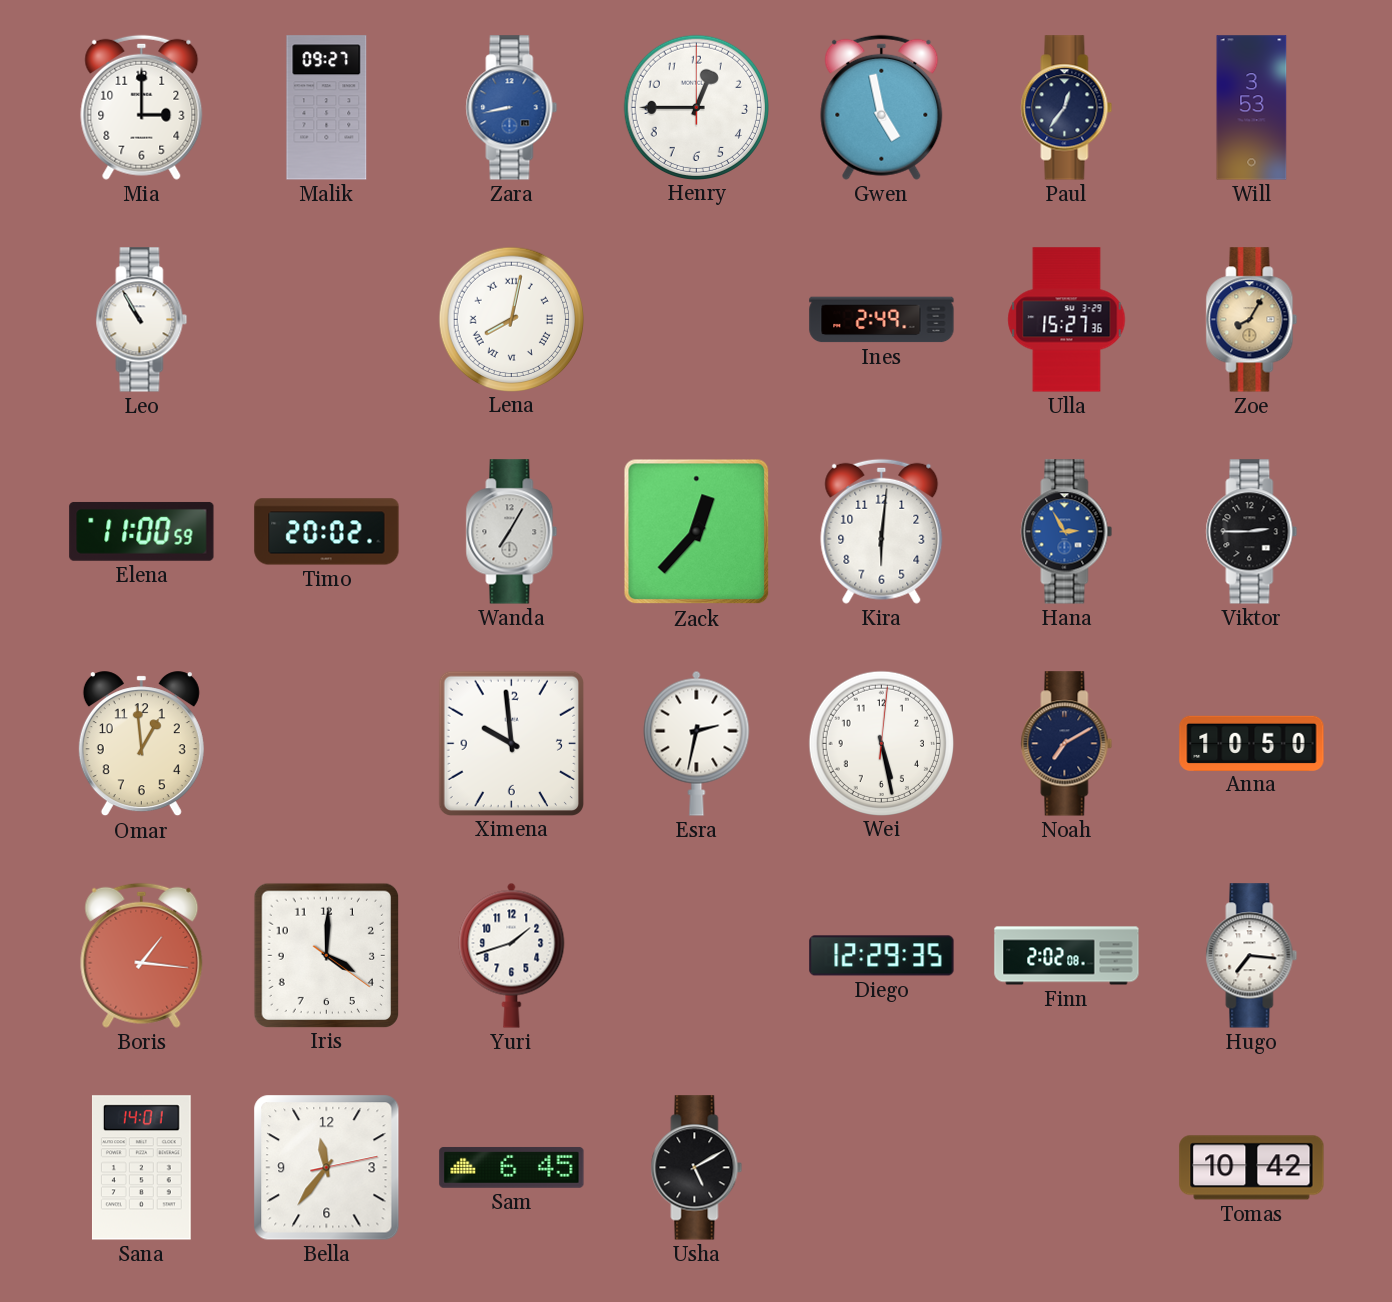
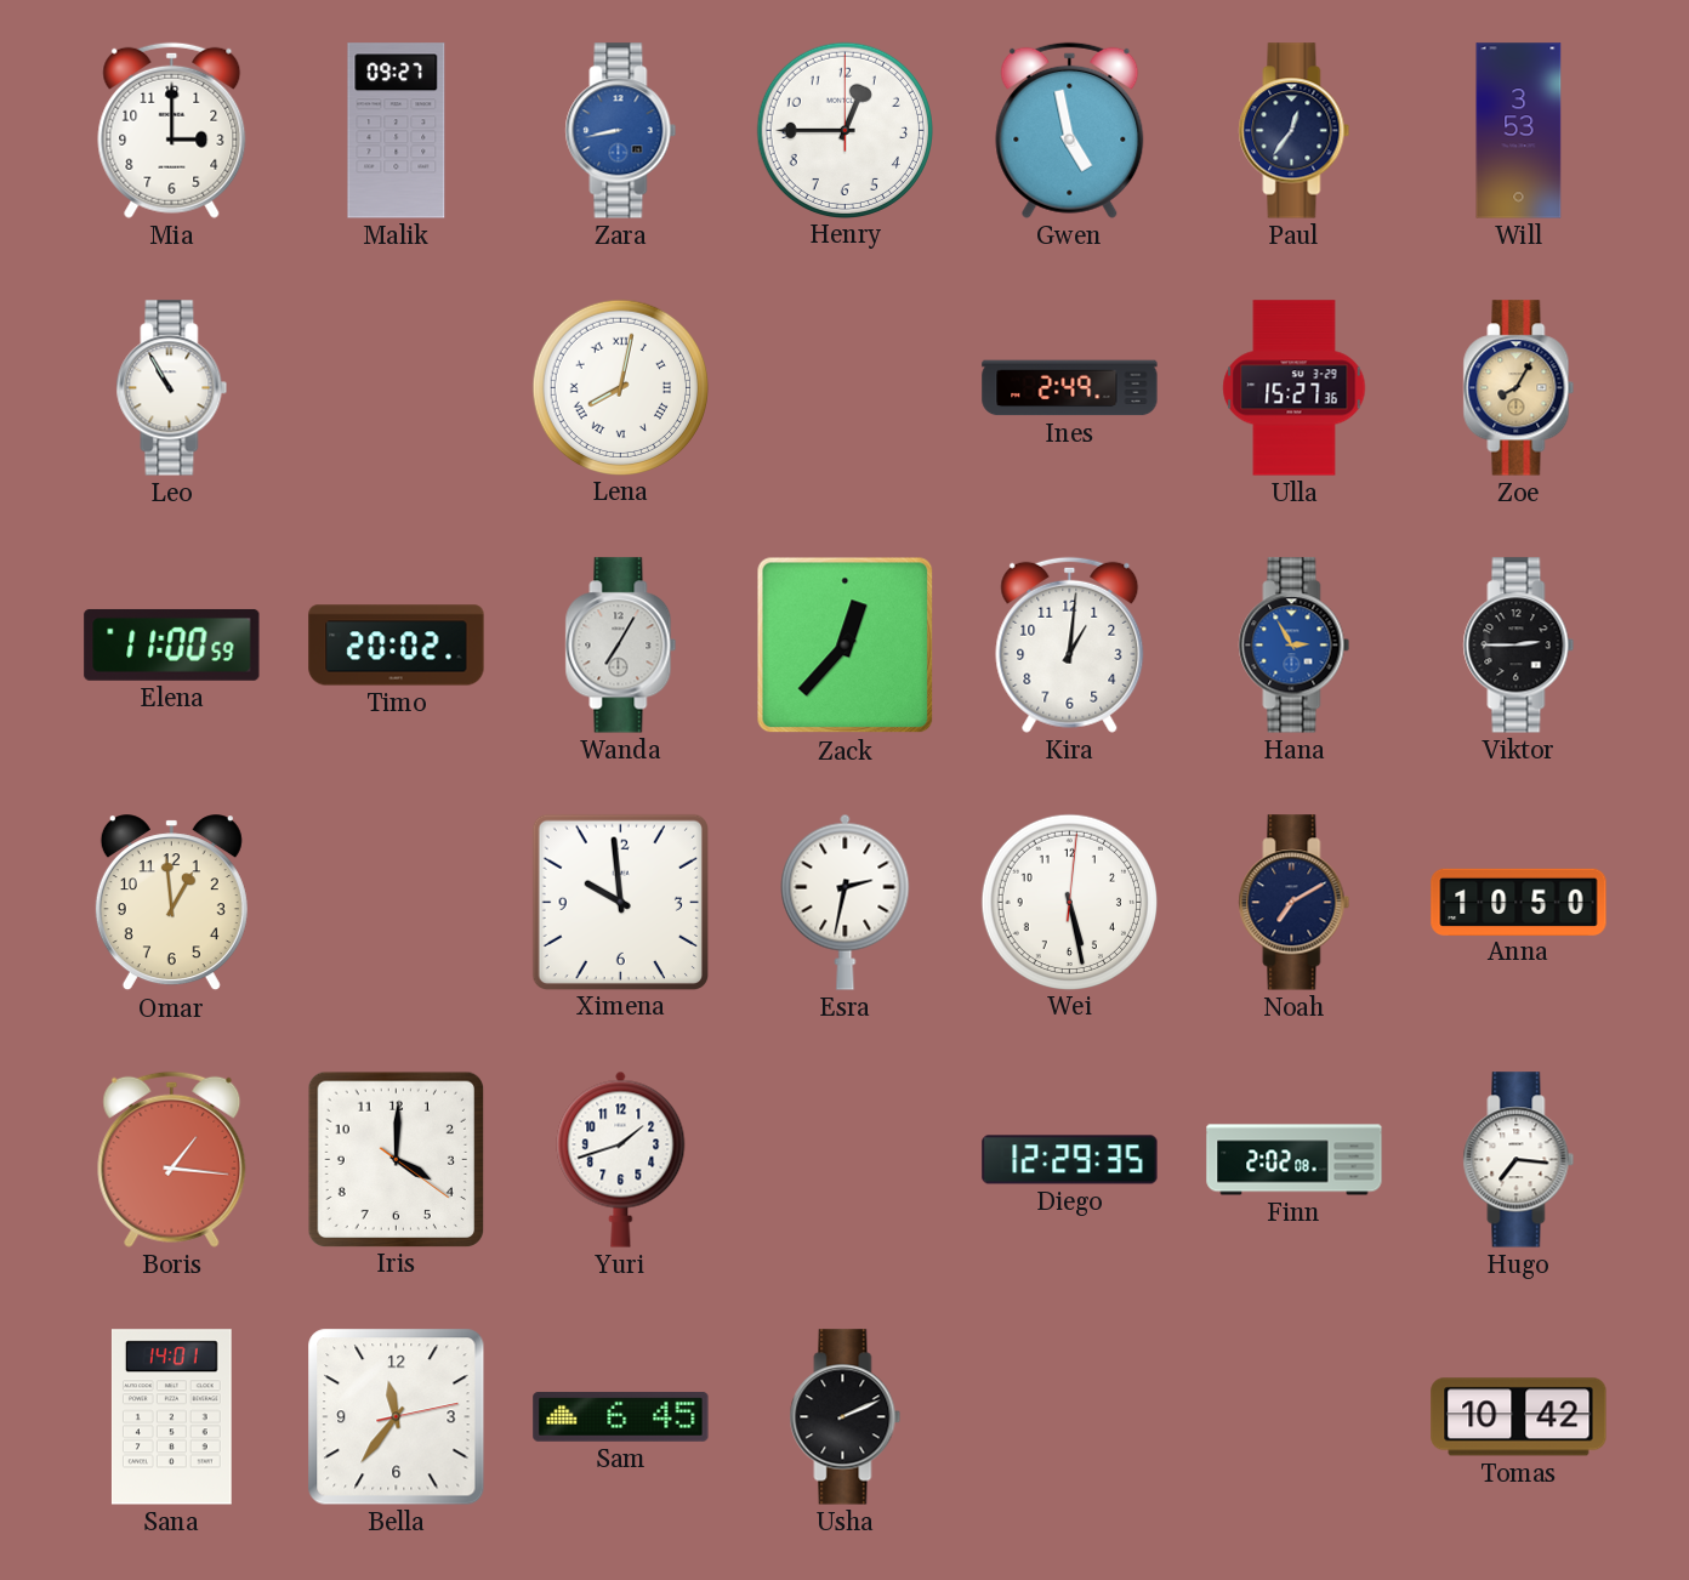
Kira: 6:01 -> 1:01 (1070, 644)
Usha: 5:10 -> 2:11 (846, 1417)
